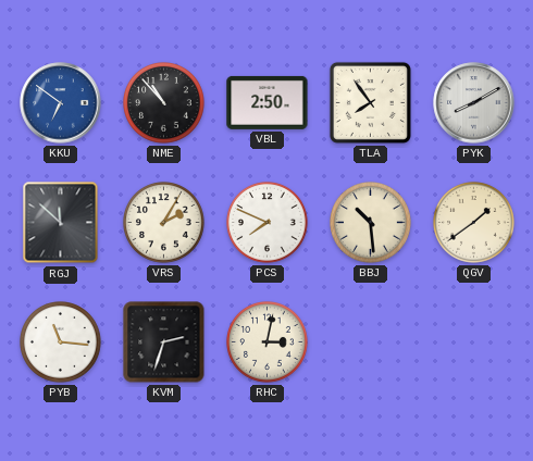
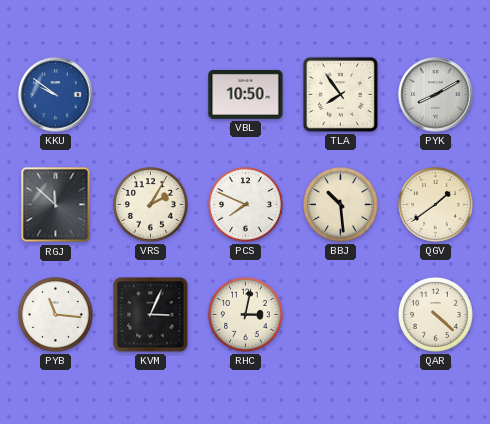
KKU: 6:51 -> 9:51 (56, 95)
NME: 10:53 -> none (164, 103)
VBL: 2:50 -> 10:50 (246, 94)
KVM: 2:33 -> 3:04 (151, 315)
QAR: none -> 4:22 (436, 315)
